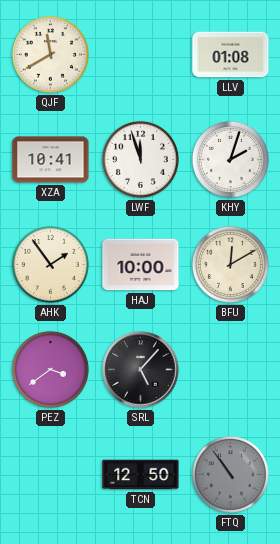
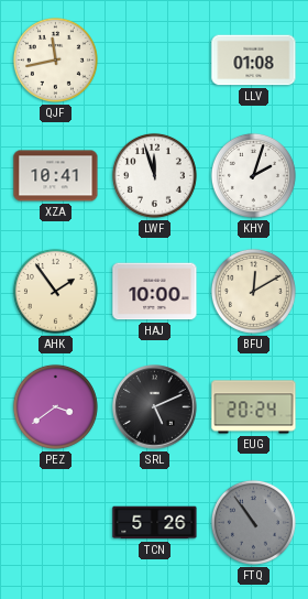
QJF: 11:40 -> 11:43 (55, 59)
SRL: 5:07 -> 5:11 (155, 407)
EUG: none -> 20:24 (254, 407)
TCN: 12:50 -> 5:26 (155, 523)
